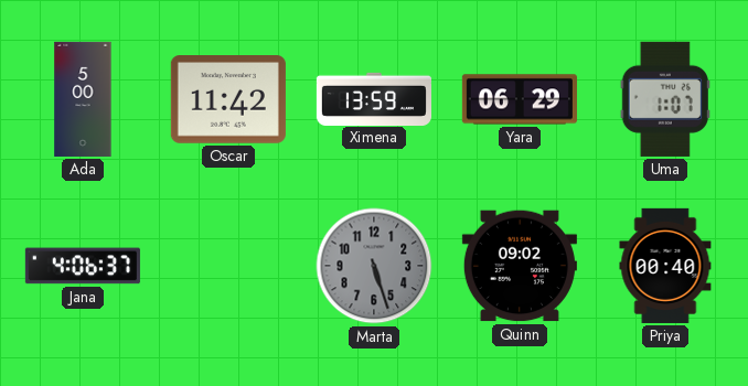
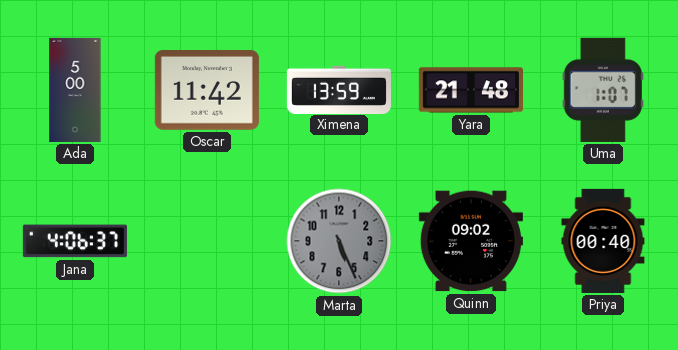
Yara: 06:29 -> 21:48 (471, 90)
Marta: 5:27 -> 5:26 (339, 241)
